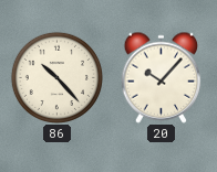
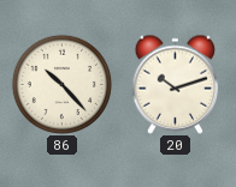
20: 10:07 -> 10:12 (176, 84)
